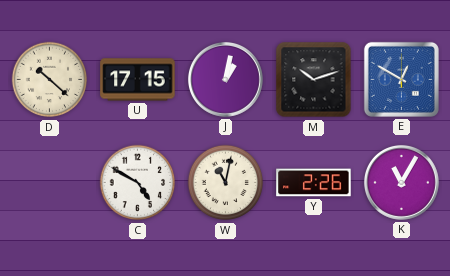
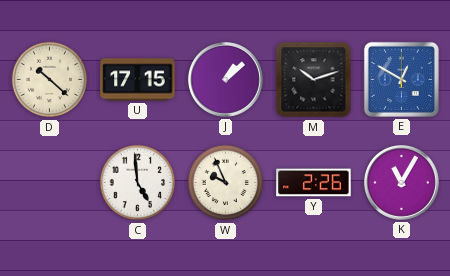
J: 1:02 -> 1:08 (225, 79)
C: 4:50 -> 4:59 (138, 183)
W: 11:02 -> 9:56 (226, 183)
